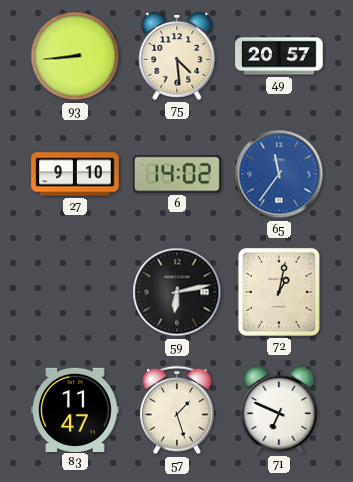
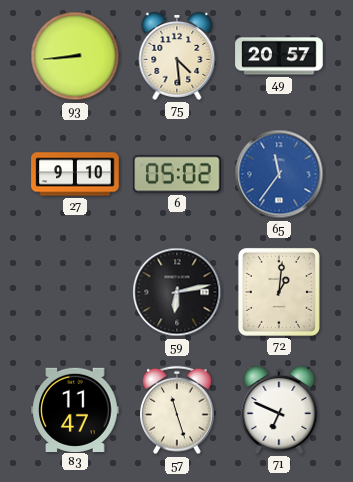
6: 14:02 -> 05:02 (177, 174)
72: 1:02 -> 1:01 (279, 292)
57: 1:27 -> 11:27 (178, 410)
